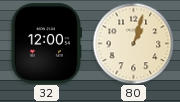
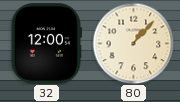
80: 1:03 -> 1:07 (133, 43)
